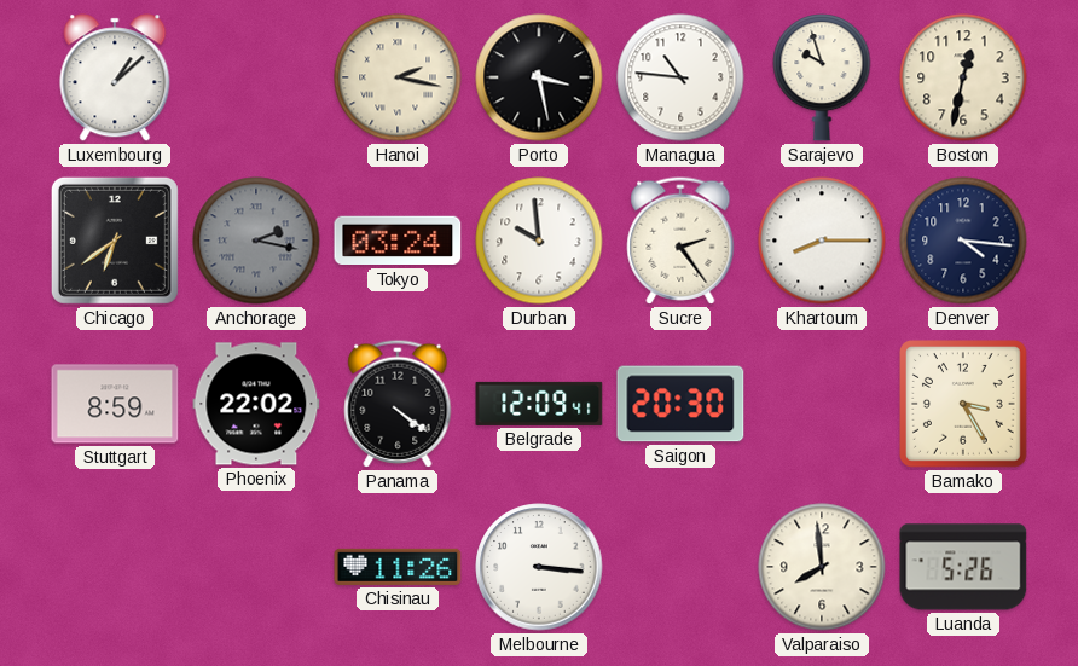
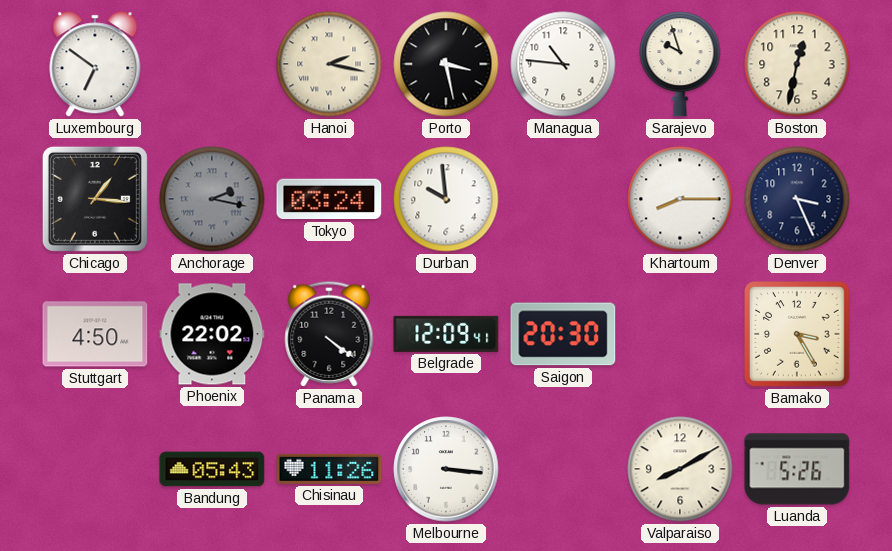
Luxembourg: 1:08 -> 6:51 (95, 64)
Chicago: 6:39 -> 1:16 (95, 199)
Sucre: 2:24 -> none (680, 241)
Denver: 4:16 -> 3:26 (797, 199)
Stuttgart: 8:59 -> 4:50 (95, 334)
Bandung: none -> 05:43 (212, 469)
Valparaiso: 7:59 -> 8:10 (680, 469)
